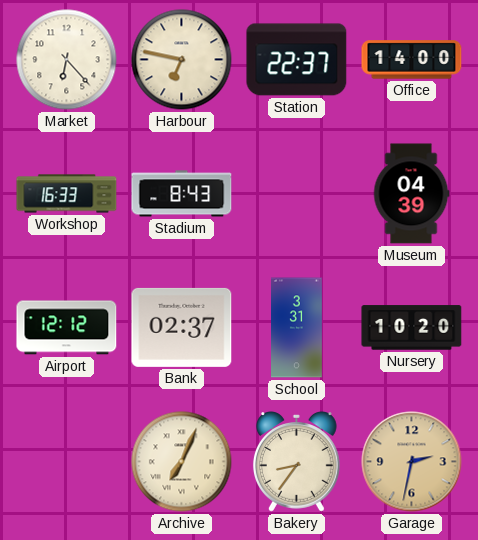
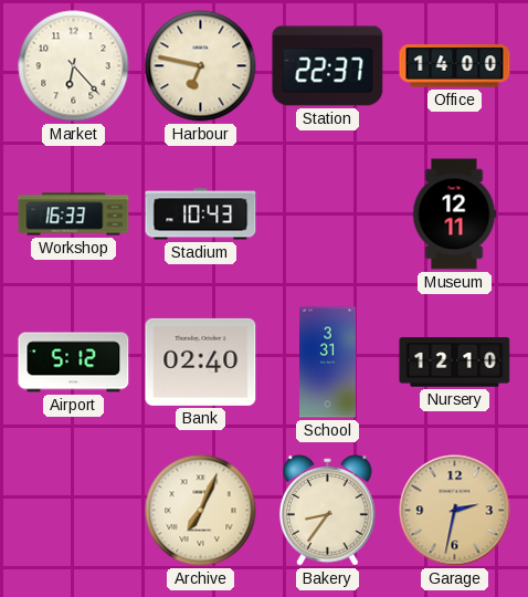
Stadium: 8:43 -> 10:43 (201, 214)
Museum: 04:39 -> 12:11 (454, 214)
Airport: 12:12 -> 5:12 (74, 363)
Bank: 02:37 -> 02:40 (201, 362)
Nursery: 10:20 -> 12:10 (455, 363)
